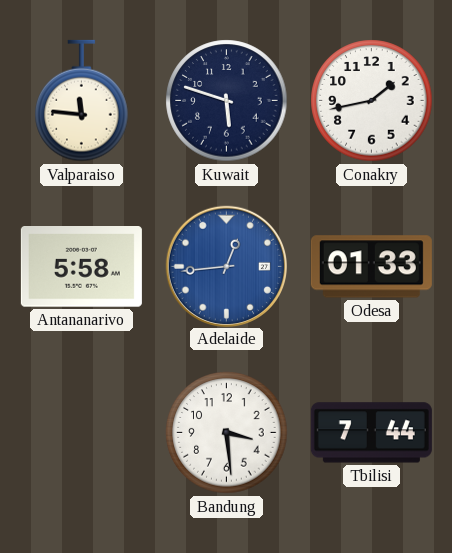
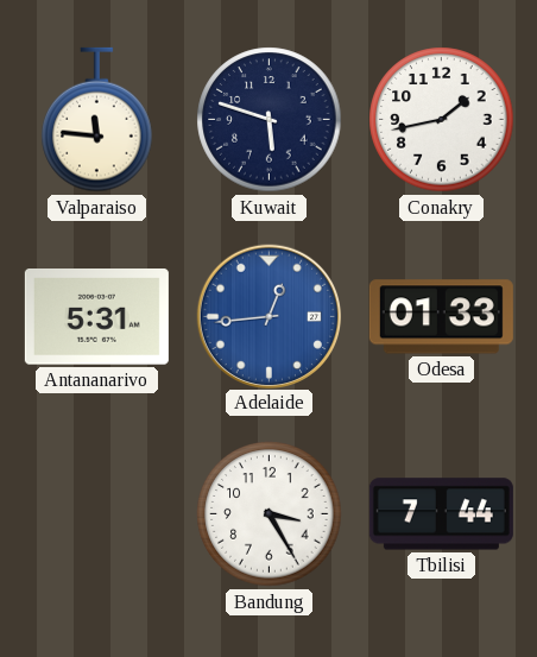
Antananarivo: 5:58 -> 5:31 (96, 317)
Bandung: 3:29 -> 3:25 (270, 514)
